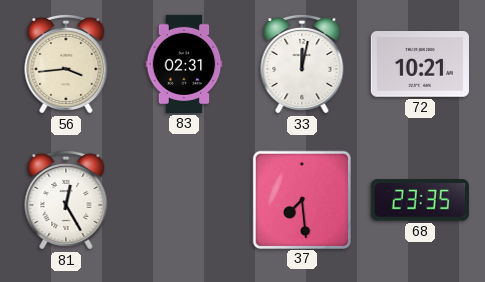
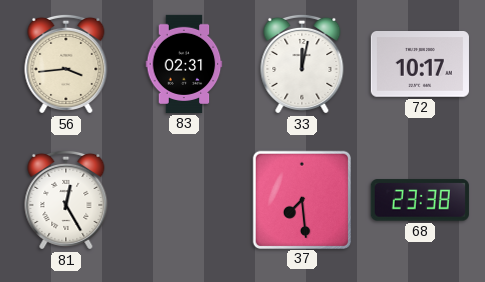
72: 10:21 -> 10:17 (420, 65)
68: 23:35 -> 23:38 (420, 200)
